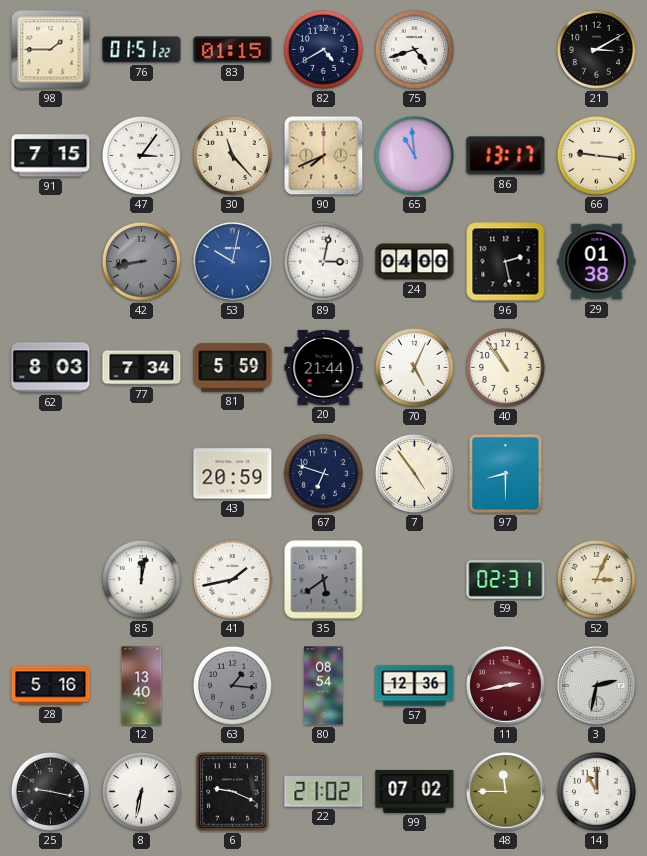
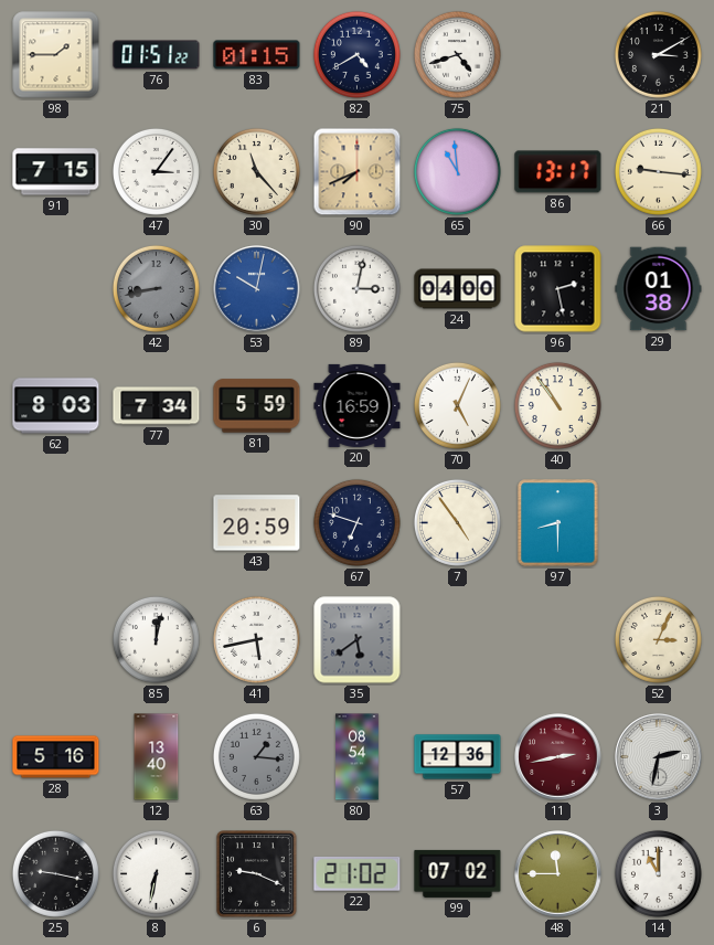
20: 21:44 -> 16:59 (358, 405)
41: 1:43 -> 5:43 (256, 639)
59: 02:31 -> none (506, 580)
